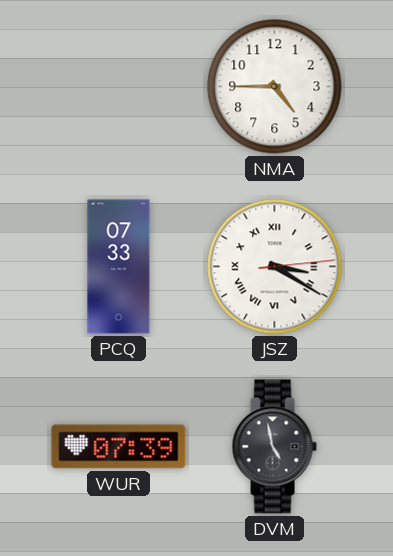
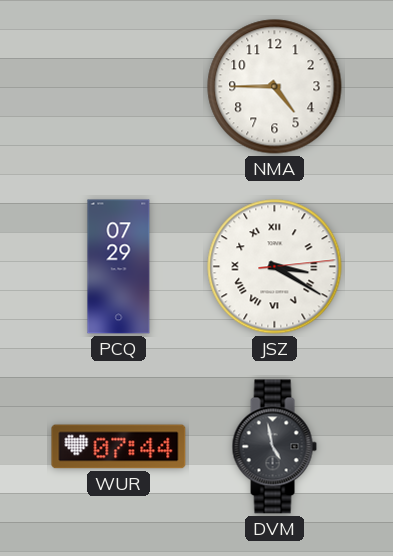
PCQ: 07:33 -> 07:29 (119, 267)
WUR: 07:39 -> 07:44 (119, 447)
